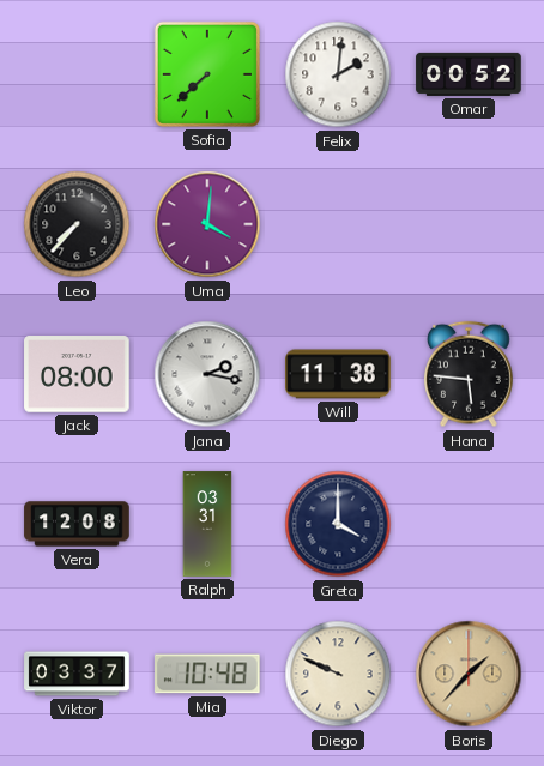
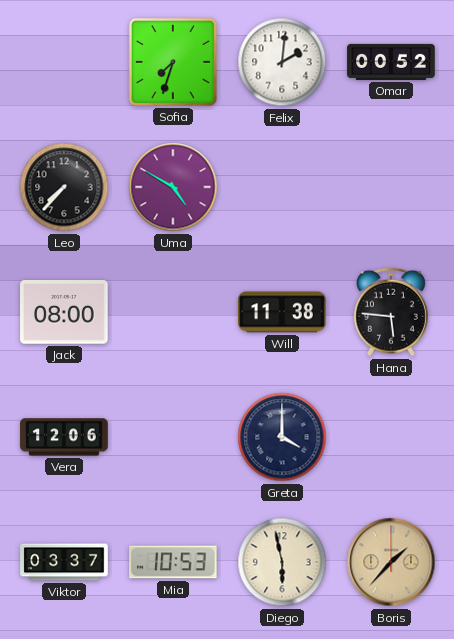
Sofia: 7:38 -> 7:33 (173, 62)
Uma: 4:01 -> 4:50 (173, 187)
Jana: 2:17 -> none (207, 374)
Vera: 12:08 -> 12:06 (64, 437)
Ralph: 03:31 -> none (207, 524)
Mia: 10:48 -> 10:53 (174, 562)
Diego: 9:49 -> 5:58 (282, 562)
